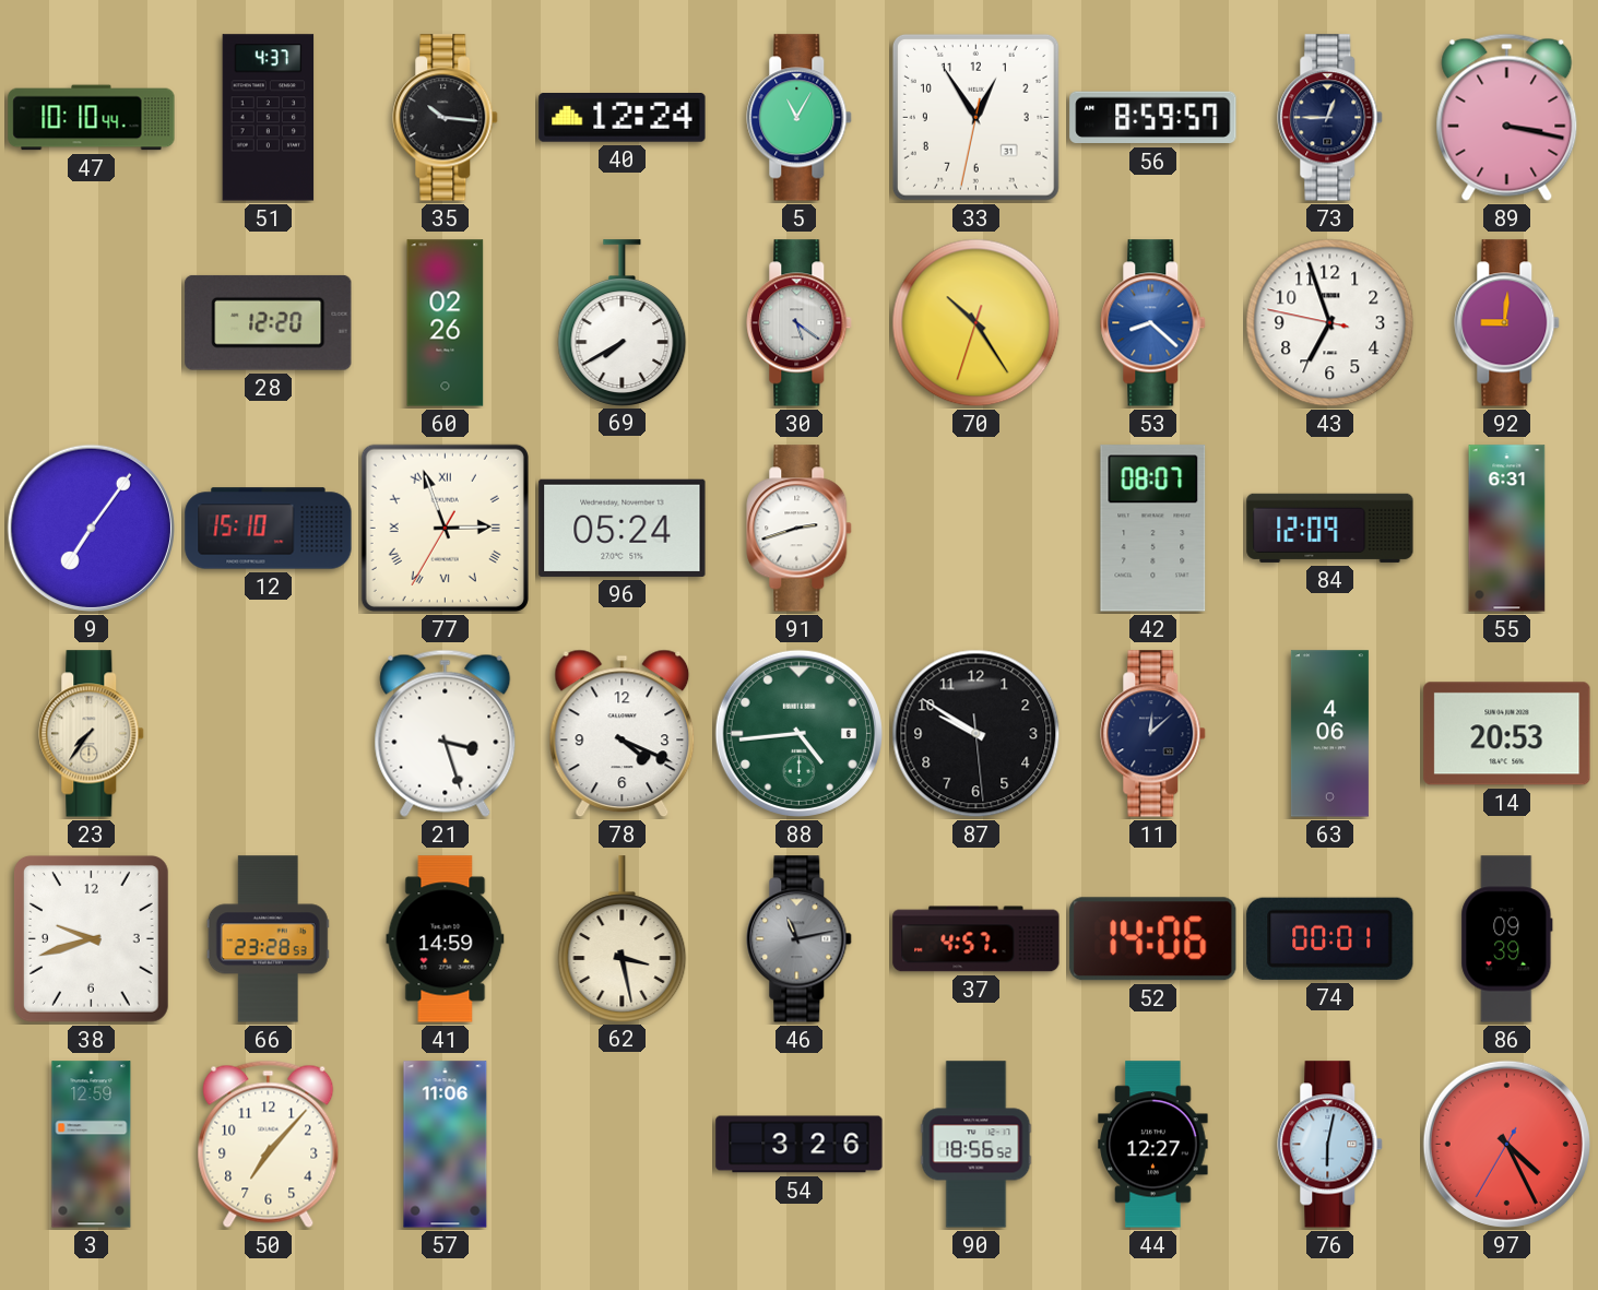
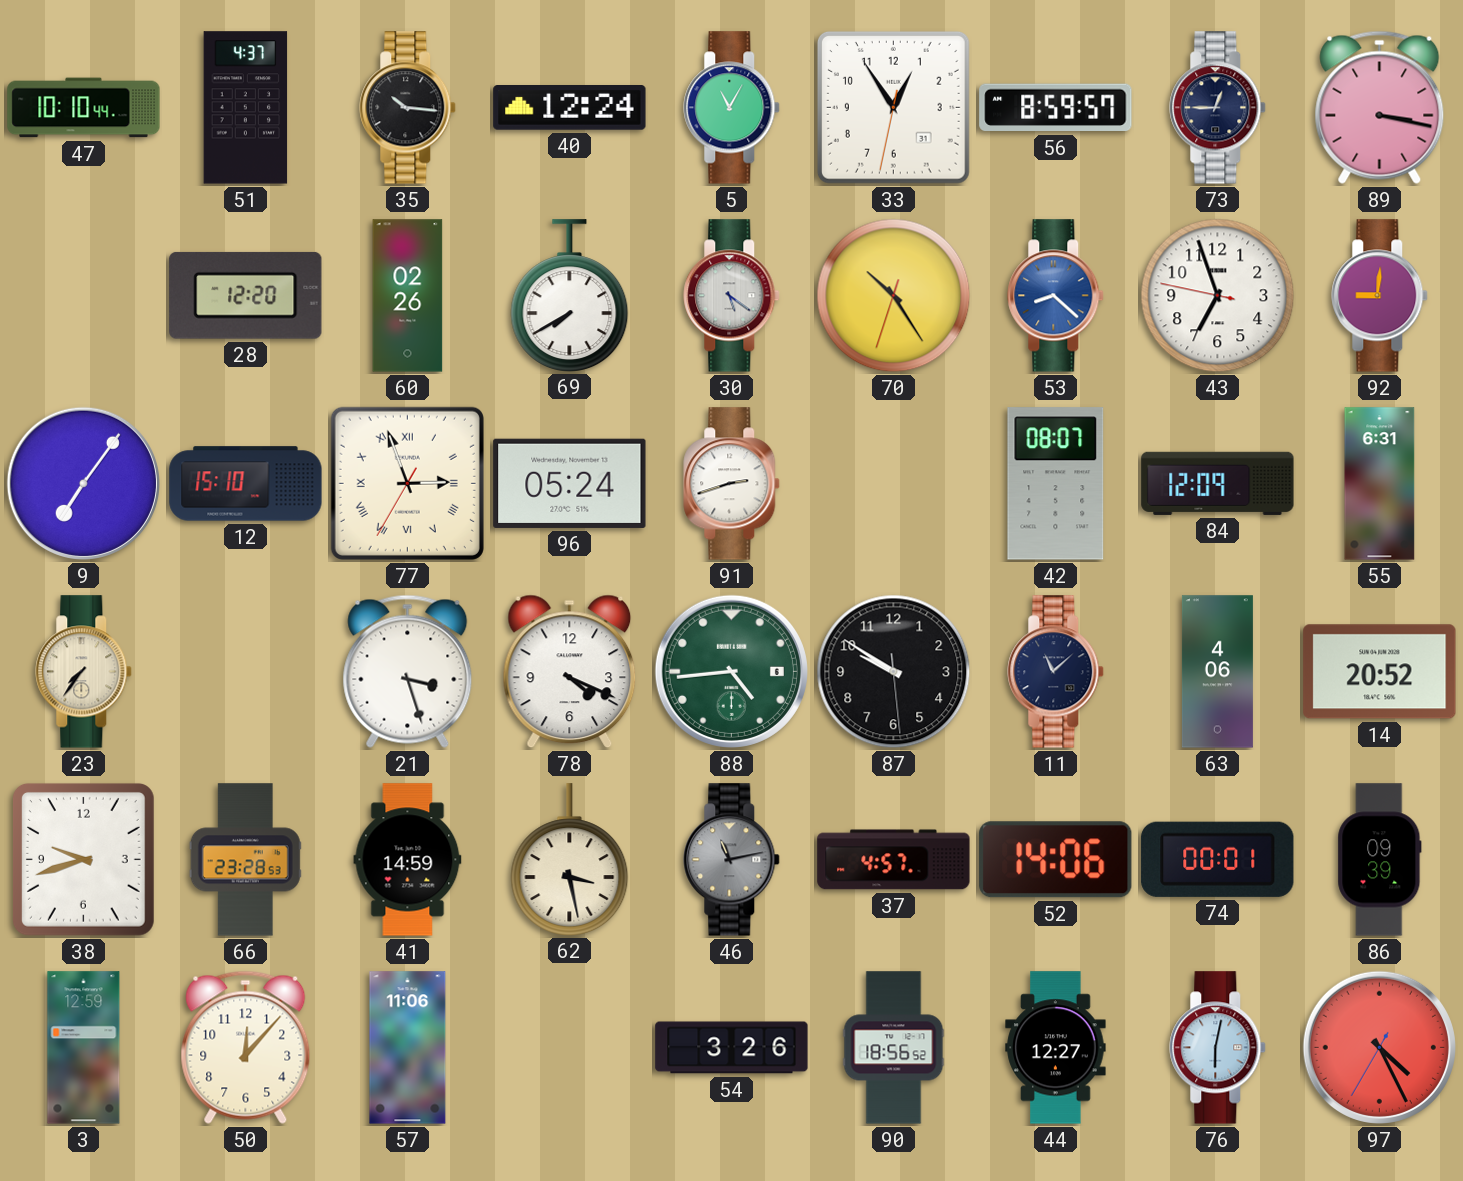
11: 12:08 -> 11:08 (1056, 672)
14: 20:53 -> 20:52 (1380, 672)
50: 7:07 -> 12:07 (246, 1047)
